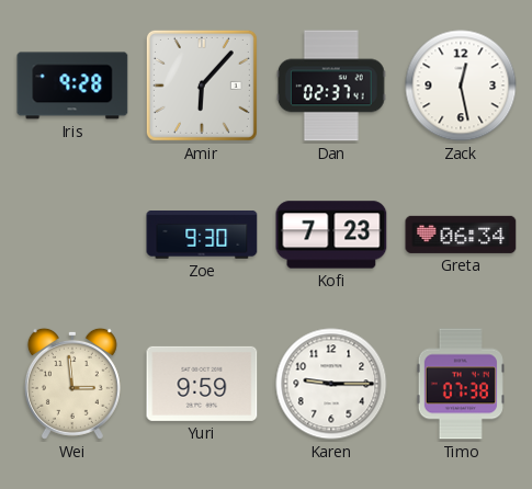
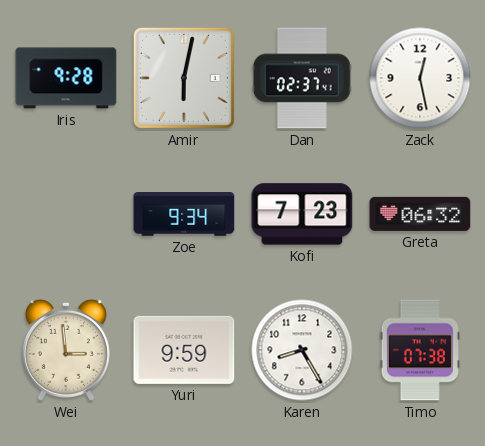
Amir: 6:07 -> 6:02 (184, 78)
Zoe: 9:30 -> 9:34 (184, 215)
Greta: 06:34 -> 06:32 (420, 214)
Karen: 9:15 -> 8:25 (302, 350)
